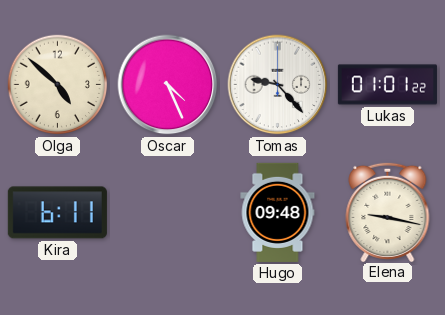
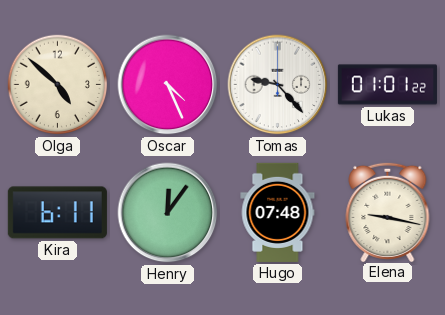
Henry: none -> 12:06 (168, 213)
Hugo: 09:48 -> 07:48 (278, 212)
